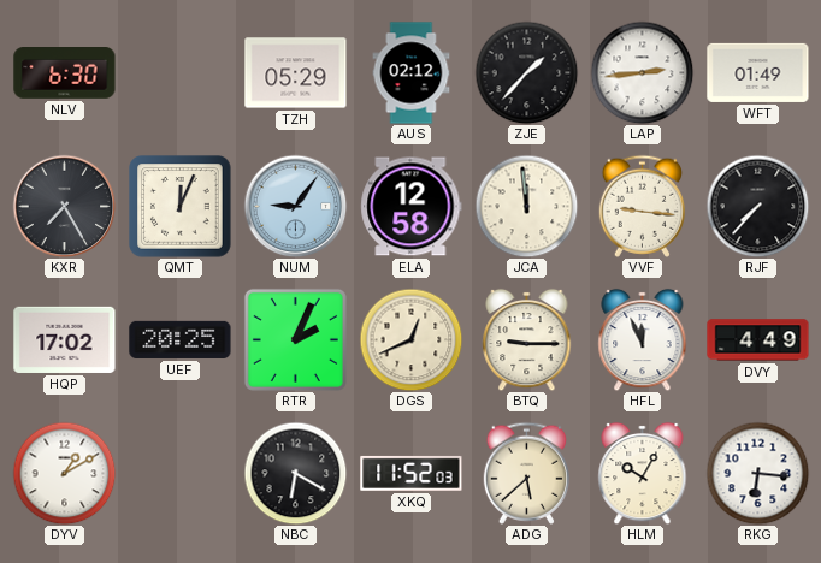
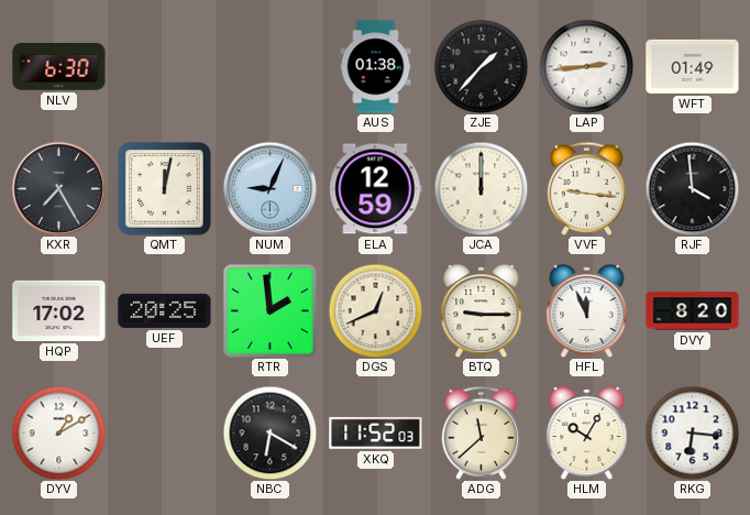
TZH: 05:29 -> none (296, 73)
AUS: 02:12 -> 01:38 (376, 67)
QMT: 12:04 -> 12:02 (165, 189)
NUM: 9:06 -> 9:04 (269, 188)
ELA: 12:58 -> 12:59 (376, 189)
JCA: 11:59 -> 12:00 (481, 188)
RJF: 7:37 -> 3:59 (692, 188)
RTR: 2:04 -> 1:59 (269, 310)
DVY: 4:49 -> 8:20 (693, 311)
ADG: 5:38 -> 11:38 (481, 432)
